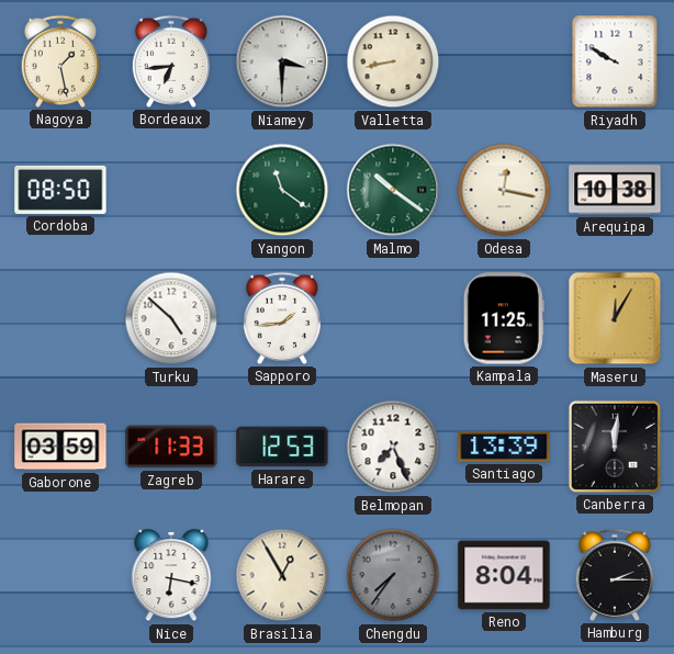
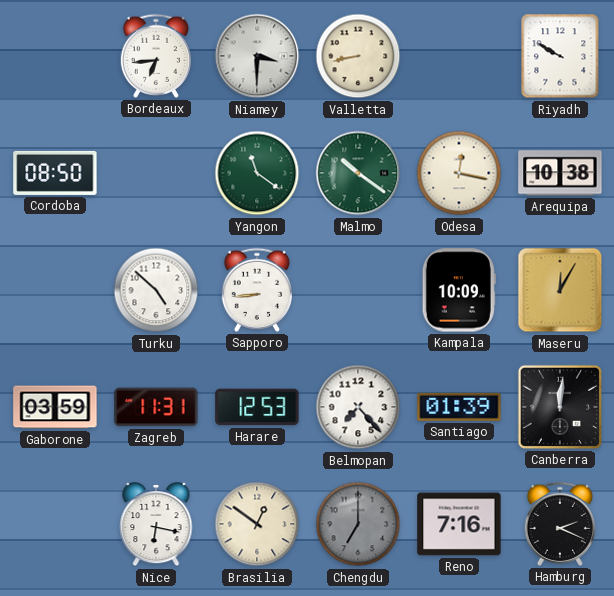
Nagoya: 1:28 -> none (59, 61)
Sapporo: 1:44 -> 8:44 (256, 290)
Kampala: 11:25 -> 10:09 (459, 290)
Zagreb: 11:33 -> 11:31 (156, 407)
Belmopan: 7:26 -> 7:23 (358, 407)
Santiago: 13:39 -> 01:39 (459, 407)
Brasilia: 12:55 -> 12:51 (257, 524)
Chengdu: 7:36 -> 7:00 (358, 524)
Reno: 8:04 -> 7:16 (459, 524)
Hamburg: 2:15 -> 2:19 (559, 524)
